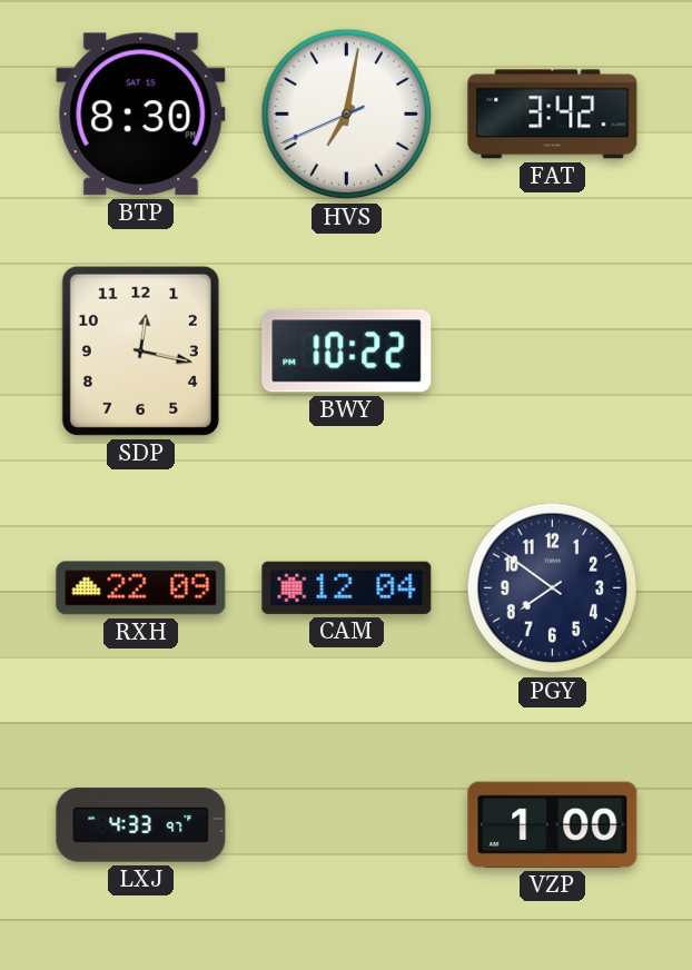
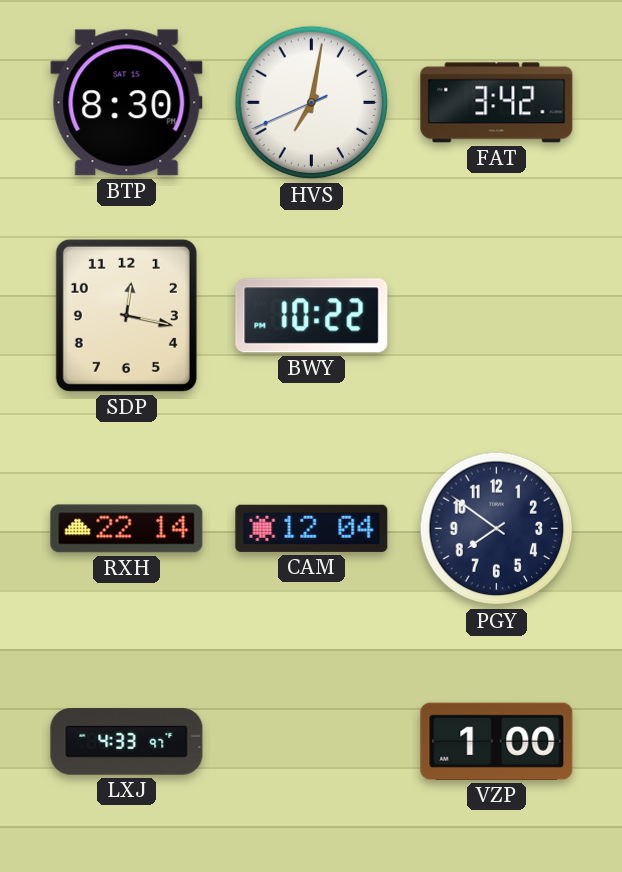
RXH: 22:09 -> 22:14 (127, 529)
